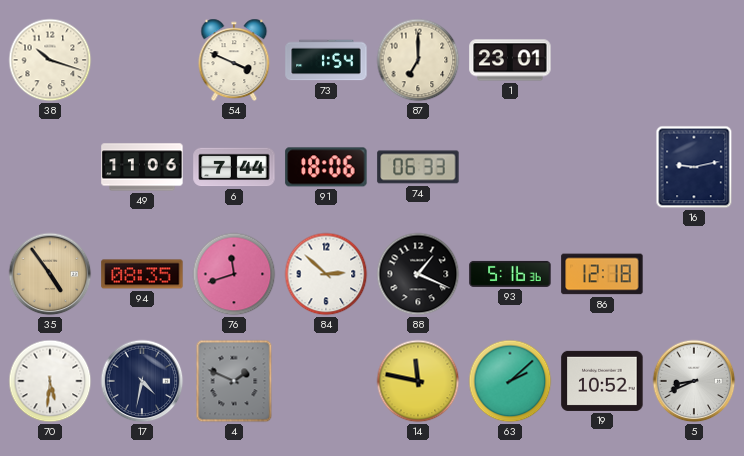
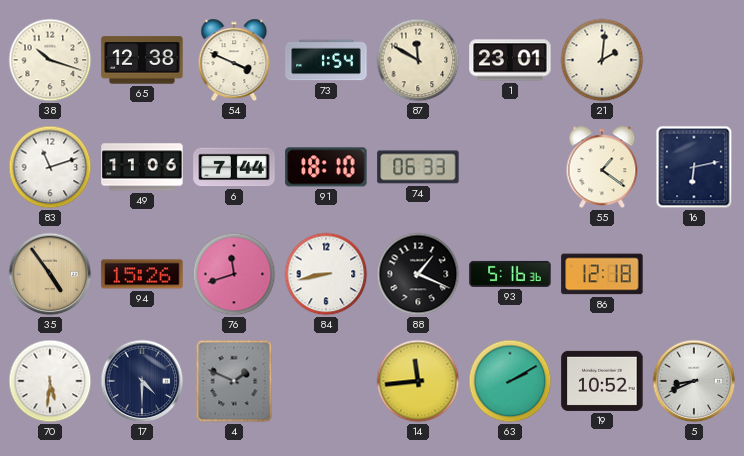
65: none -> 12:38 (142, 60)
87: 7:00 -> 11:50 (418, 60)
21: none -> 2:01 (602, 60)
83: none -> 11:12 (50, 167)
91: 18:06 -> 18:10 (326, 167)
55: none -> 1:21 (602, 167)
16: 9:13 -> 6:13 (694, 167)
94: 08:35 -> 15:26 (142, 274)
84: 2:52 -> 8:43 (326, 274)
17: 4:32 -> 4:30 (142, 381)
14: 11:47 -> 11:44 (418, 381)
63: 2:08 -> 2:10 (510, 381)
